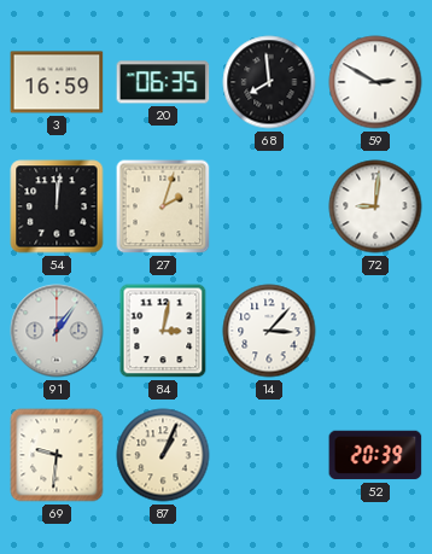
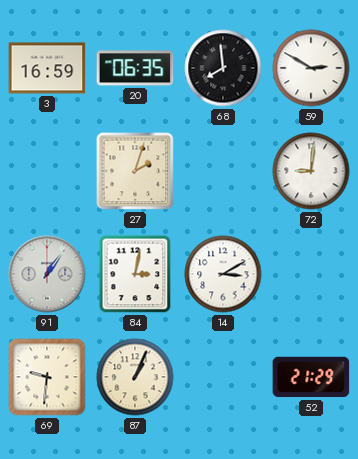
54: 12:01 -> none (57, 206)
14: 3:07 -> 3:10 (223, 274)
52: 20:39 -> 21:29 (311, 377)
